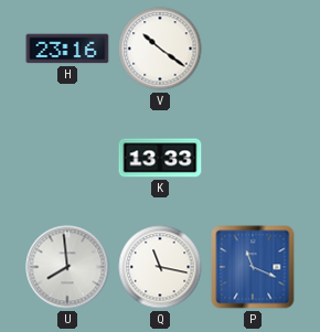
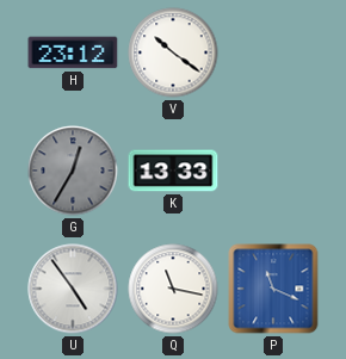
H: 23:16 -> 23:12 (73, 52)
G: none -> 12:35 (73, 171)
U: 7:59 -> 4:54 (73, 289)
